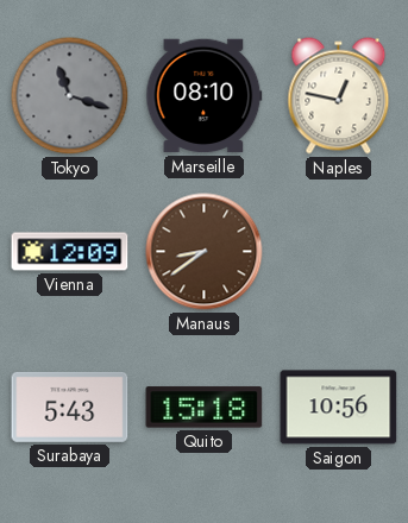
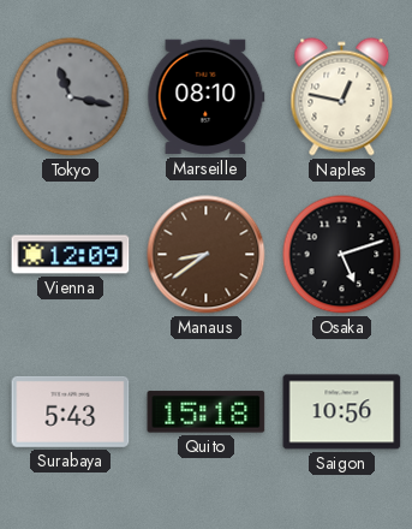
Tokyo: 11:18 -> 11:17 (71, 97)
Osaka: none -> 5:12 (342, 255)
